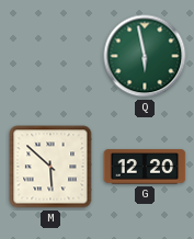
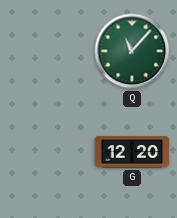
Q: 5:58 -> 11:07 (132, 51)
M: 5:52 -> none (50, 167)
